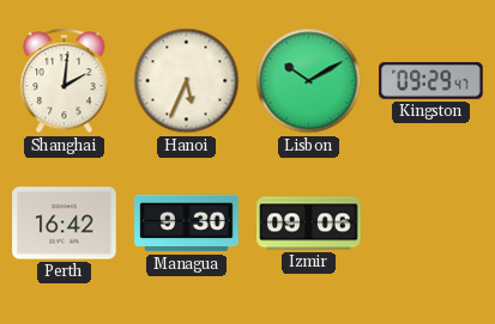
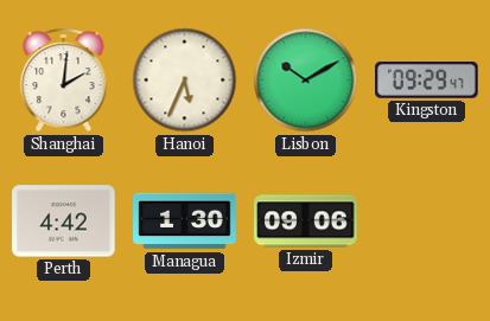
Perth: 16:42 -> 4:42 (64, 222)
Managua: 9:30 -> 1:30 (185, 222)
